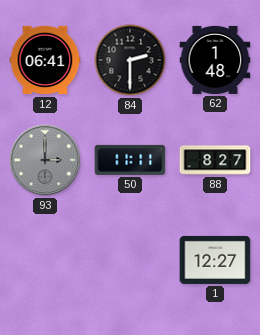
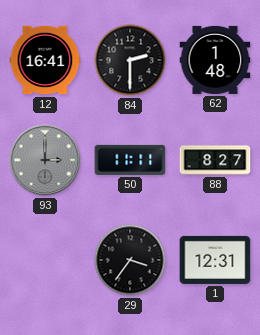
12: 06:41 -> 16:41 (45, 60)
29: none -> 3:36 (130, 260)
1: 12:27 -> 12:31 (215, 260)
